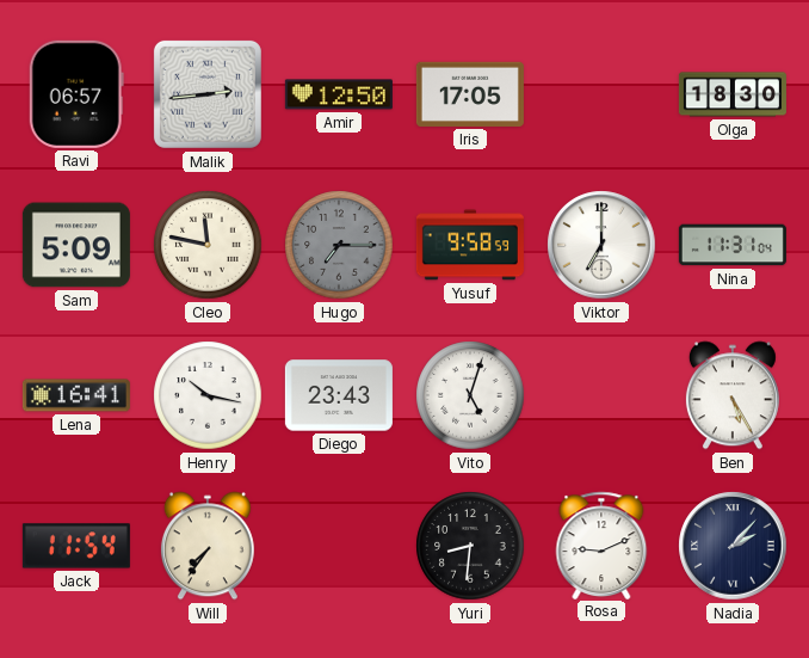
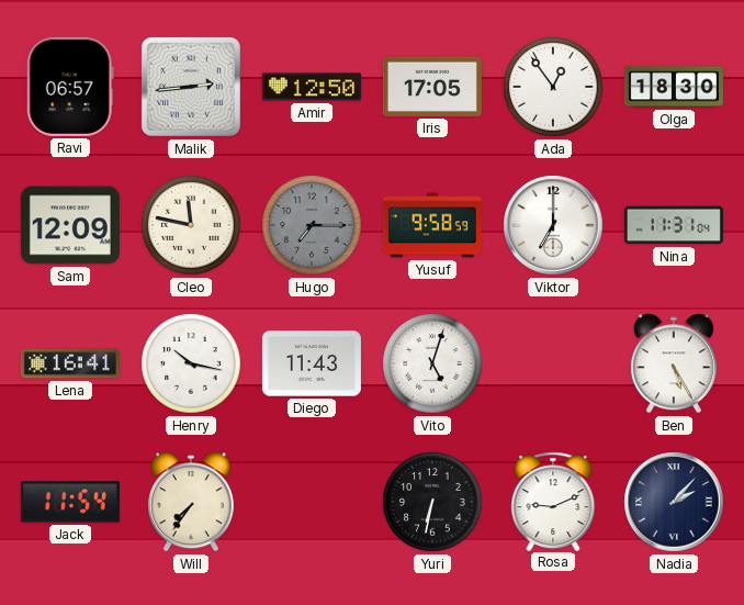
Ada: none -> 12:54 (553, 87)
Sam: 5:09 -> 12:09 (70, 225)
Diego: 23:43 -> 11:43 (312, 363)
Yuri: 8:31 -> 6:32 (432, 502)
